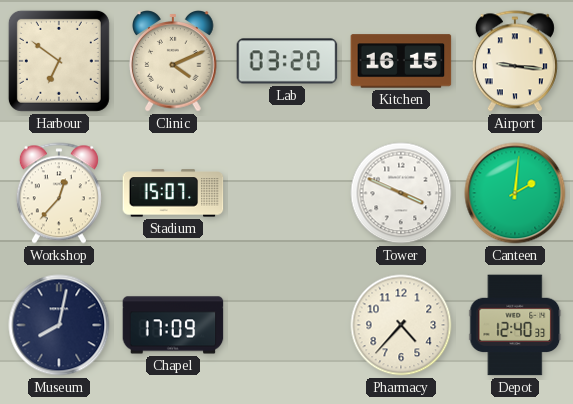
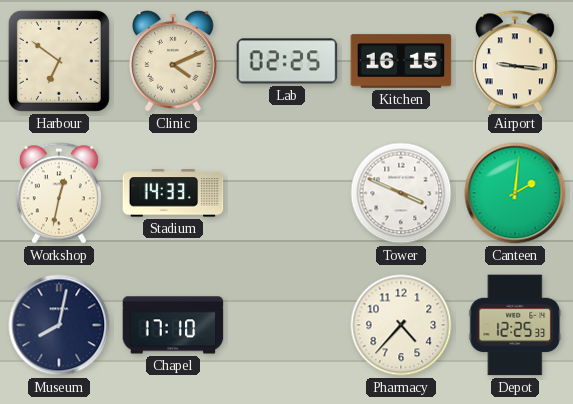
Lab: 03:20 -> 02:25 (287, 61)
Workshop: 12:37 -> 12:32 (59, 193)
Stadium: 15:07 -> 14:33 (173, 193)
Chapel: 17:09 -> 17:10 (173, 325)
Depot: 12:40 -> 12:25 (515, 325)
